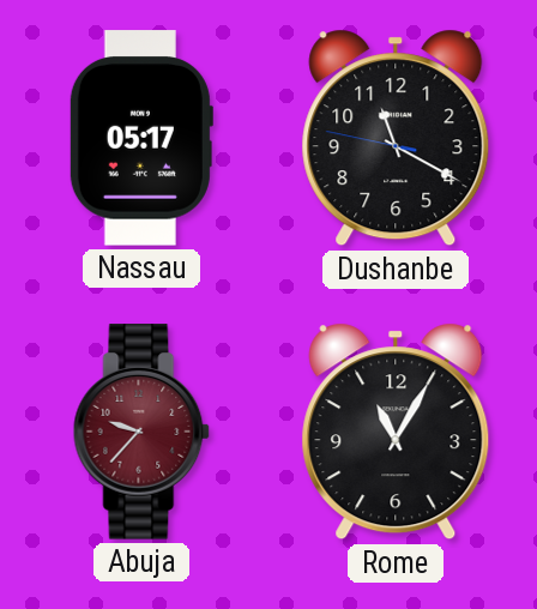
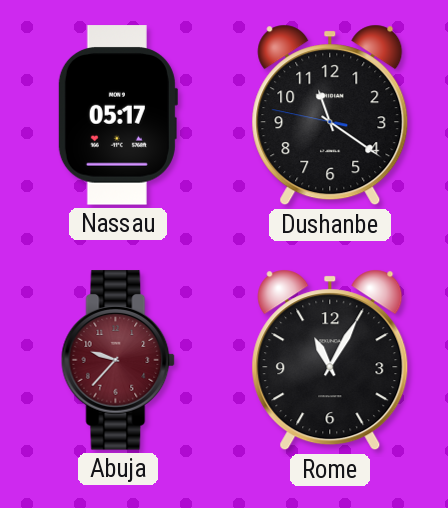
Dushanbe: 11:19 -> 11:20 (330, 115)
